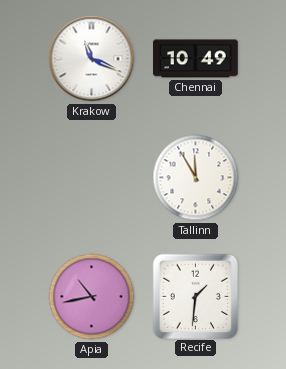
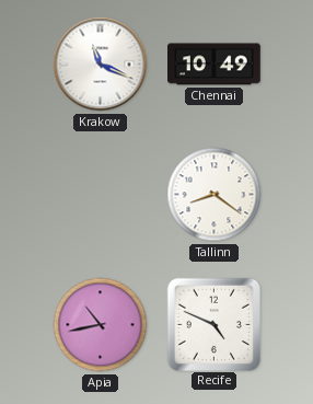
Tallinn: 11:55 -> 8:21 (215, 195)
Recife: 1:31 -> 4:49 (213, 324)
